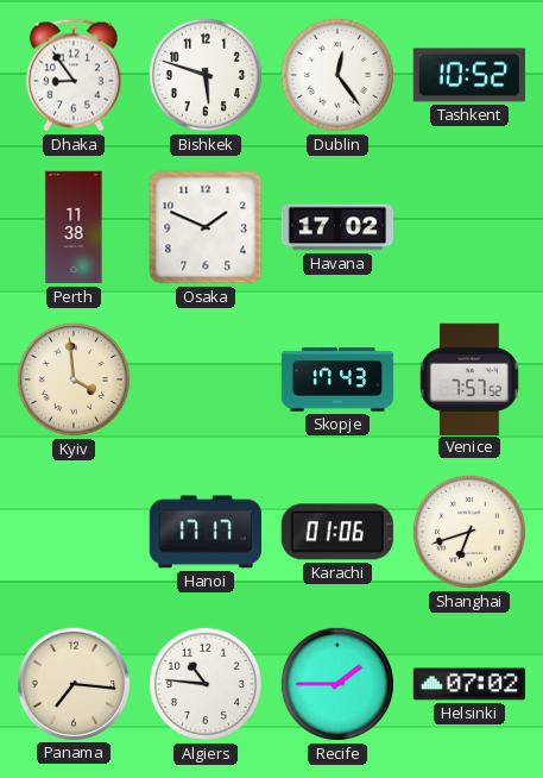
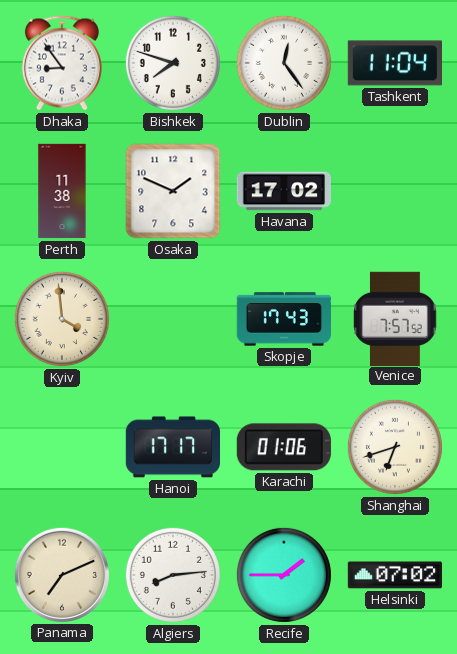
Bishkek: 5:48 -> 7:48 (173, 63)
Tashkent: 10:52 -> 11:04 (394, 63)
Panama: 7:16 -> 7:11 (61, 574)
Algiers: 10:46 -> 8:14 (173, 575)
